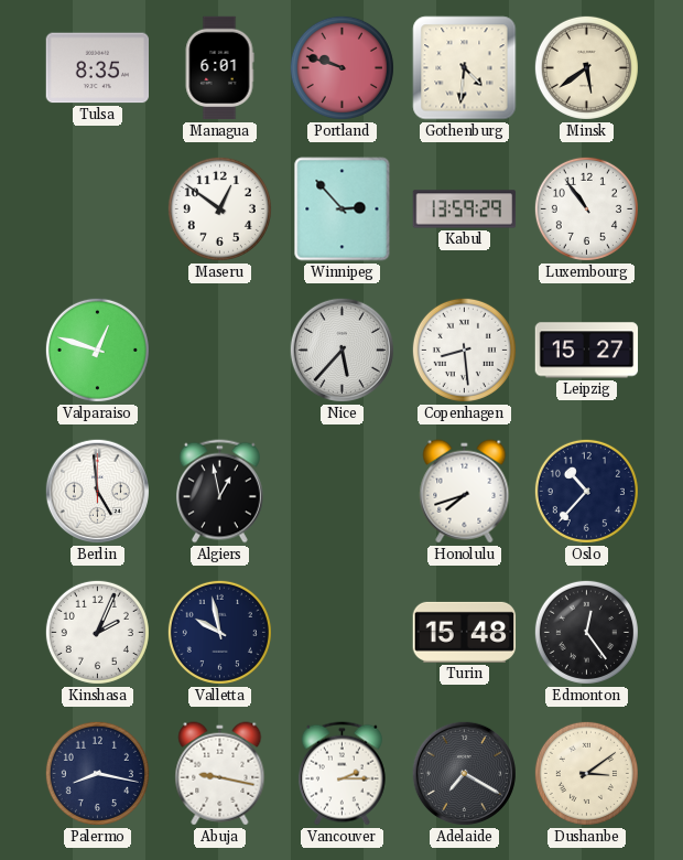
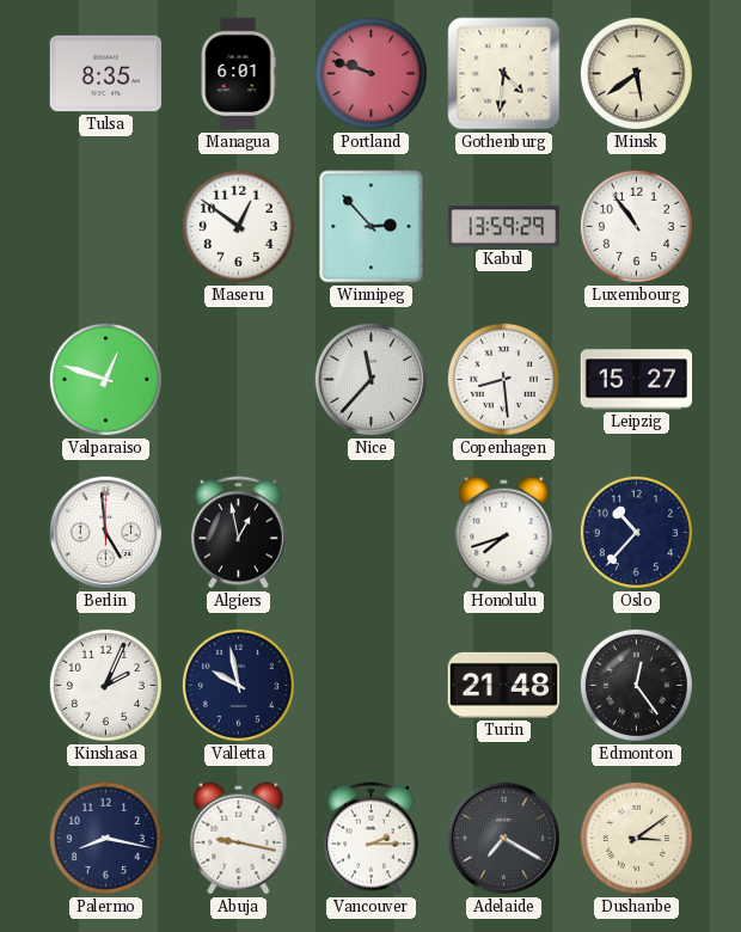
Nice: 5:37 -> 11:37 (370, 379)
Turin: 15:48 -> 21:48 (504, 685)
